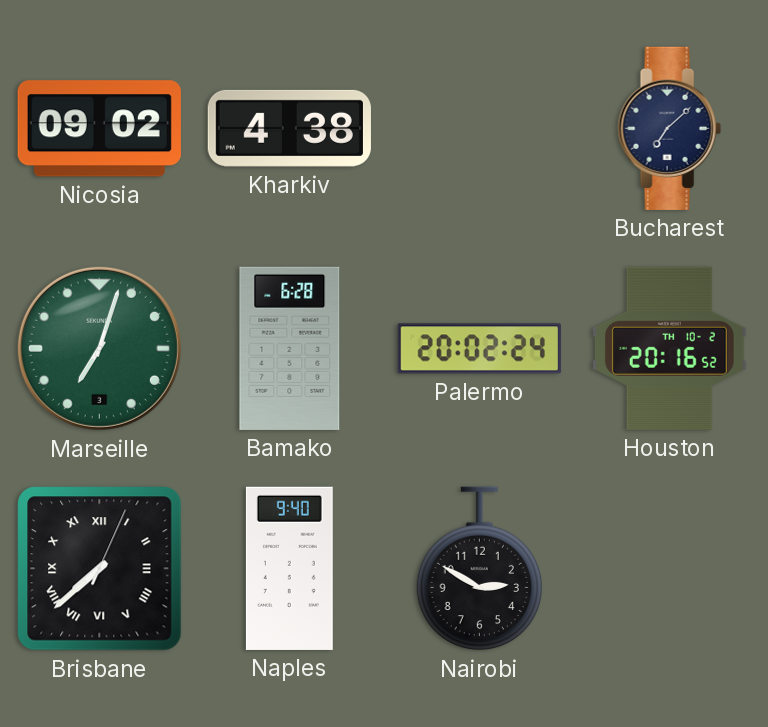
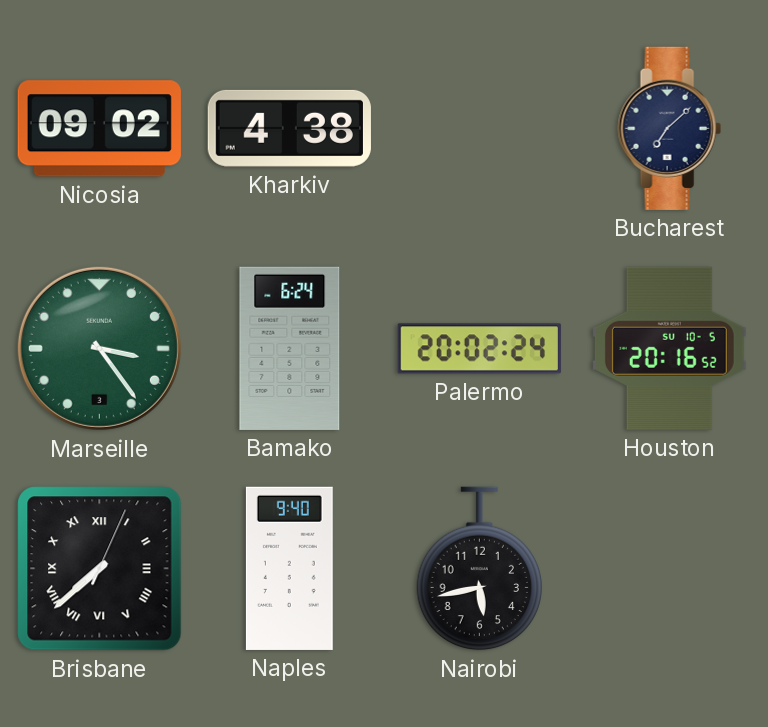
Marseille: 7:03 -> 3:24 (99, 348)
Bamako: 6:28 -> 6:24 (290, 348)
Houston date: TH 10-2 -> SU 10-5 (669, 348)
Nairobi: 2:50 -> 5:43 (479, 569)
